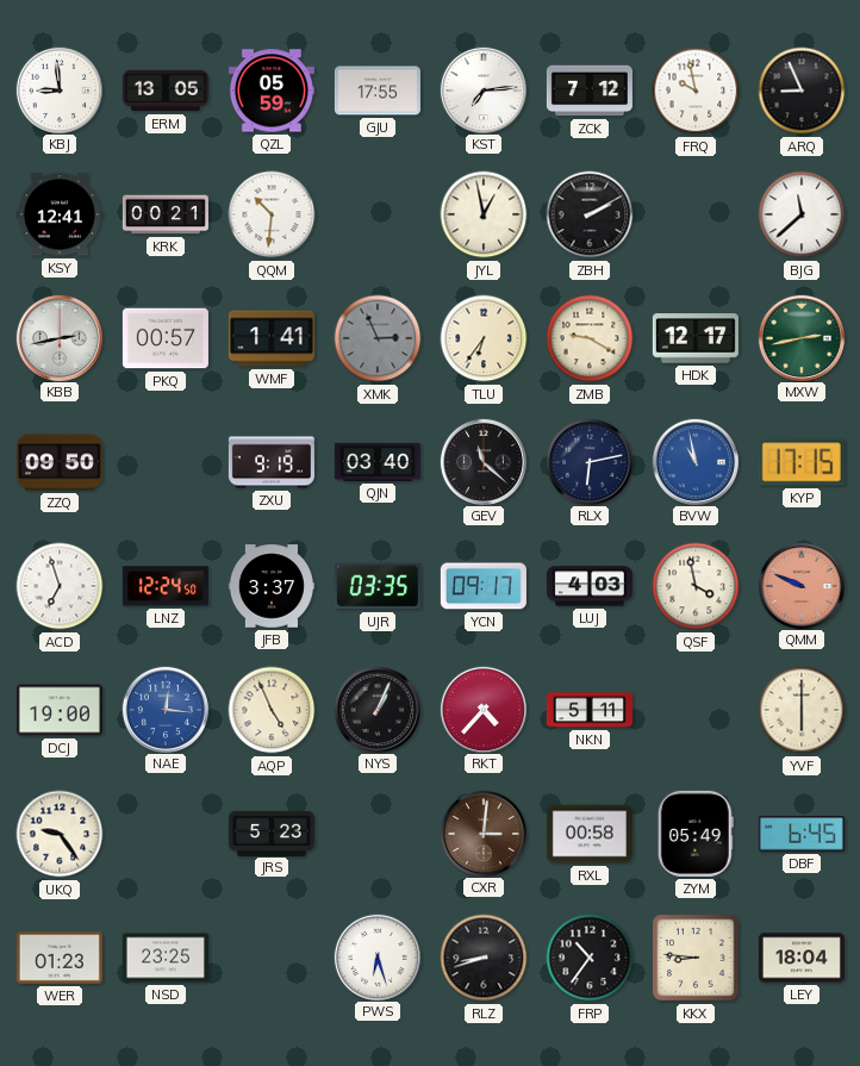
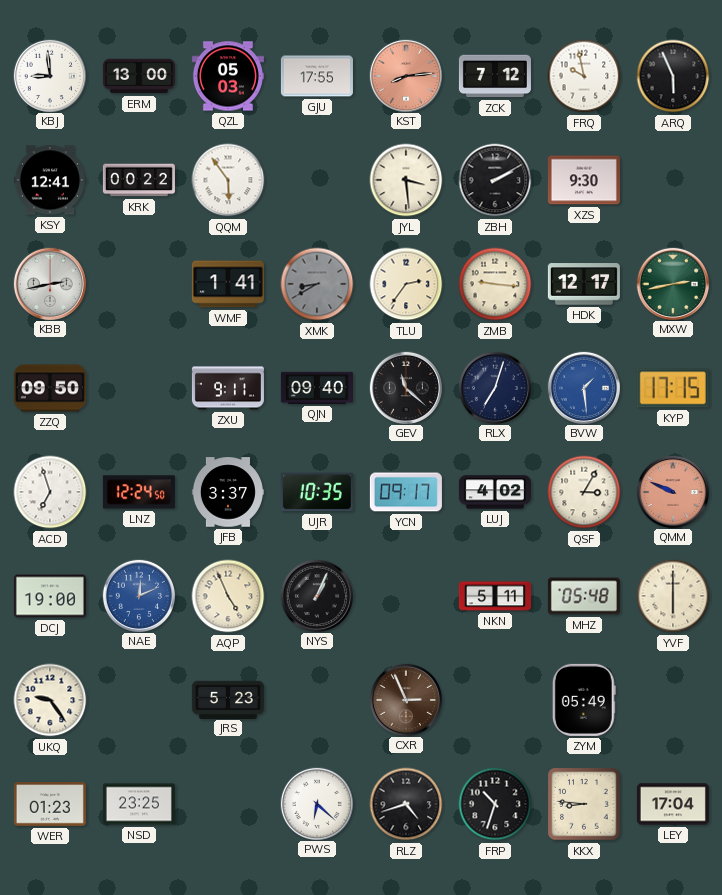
ERM: 13:05 -> 13:00 (139, 76)
QZL: 05:59 -> 05:03 (228, 76)
KST: 7:14 -> 8:14 (405, 75)
KST dial: white -> salmon (405, 75)
ARQ: 8:56 -> 5:56 (673, 76)
KRK: 00:21 -> 00:22 (139, 180)
QQM: 10:31 -> 5:54 (228, 180)
JYL: 12:58 -> 3:29 (406, 180)
XZS: none -> 9:30 (584, 180)
BJG: 11:38 -> none (802, 214)
PKQ: 00:57 -> none (166, 338)
XMK: 2:56 -> 8:40 (317, 284)
TLU: 6:36 -> 2:36 (406, 284)
ZMB: 9:20 -> 9:16 (495, 284)
ZXU: 9:19 -> 9:11 (228, 388)
QJN: 03:40 -> 09:40 (317, 388)
RLX: 6:13 -> 7:03 (494, 387)
BVW: 10:58 -> 1:29 (583, 387)
UJR: 03:35 -> 10:35 (317, 492)
LUJ: 4:03 -> 4:02 (495, 492)
QSF: 3:58 -> 3:05 (584, 492)
NAE: 12:16 -> 12:11 (138, 595)
RKT: 4:37 -> none (482, 709)
MHZ: none -> 05:48 (584, 596)
CXR: 3:01 -> 2:56 (405, 699)
RXL: 00:58 -> none (590, 834)
DBF: 6:45 -> none (802, 834)
PWS: 6:27 -> 6:22 (316, 803)
RLZ: 8:42 -> 4:42 (406, 804)
FRP: 10:36 -> 10:33 (495, 804)
LEY: 18:04 -> 17:04 (673, 804)
